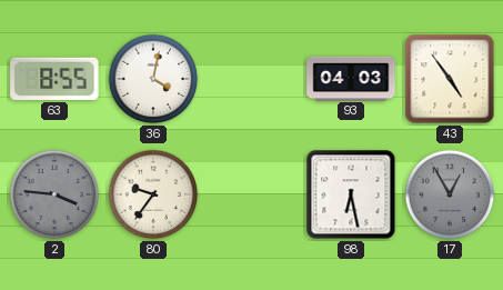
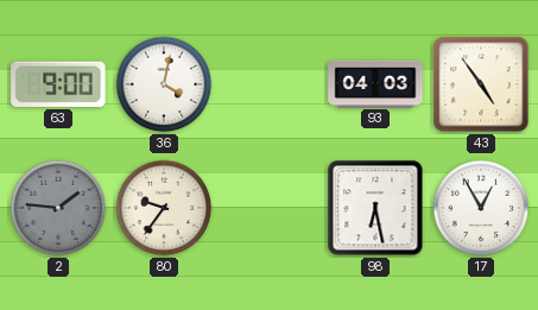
63: 8:55 -> 9:00 (58, 84)
2: 3:46 -> 1:46 (58, 208)
17 dial: grey -> white (481, 208)
